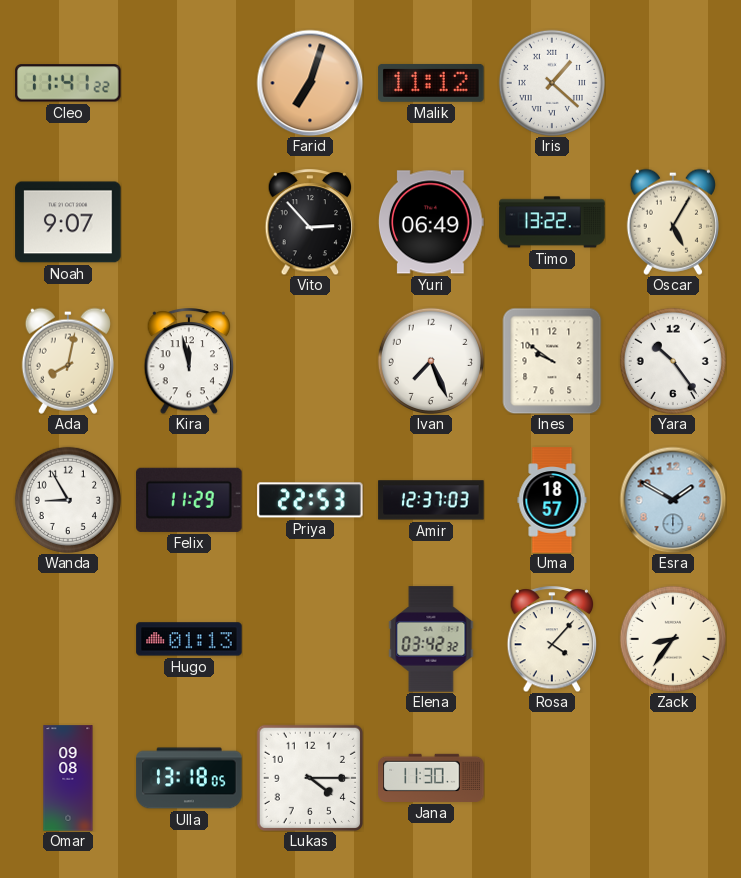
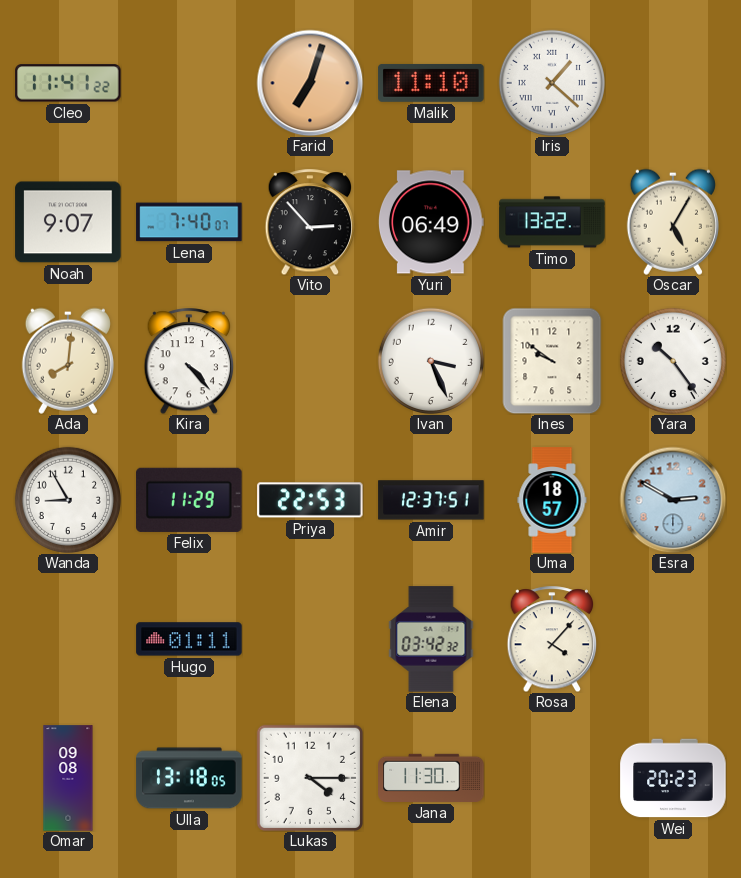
Malik: 11:12 -> 11:10 (431, 83)
Lena: none -> 7:40 (189, 222)
Ada: 8:02 -> 8:01 (68, 361)
Kira: 11:58 -> 4:23 (189, 361)
Ivan: 7:26 -> 3:26 (431, 361)
Amir: 12:37:03 -> 12:37:51 (431, 500)
Esra: 1:50 -> 2:50 (673, 500)
Hugo: 01:13 -> 01:11 (189, 639)
Zack: 8:36 -> none (673, 639)
Wei: none -> 20:23 (673, 778)
